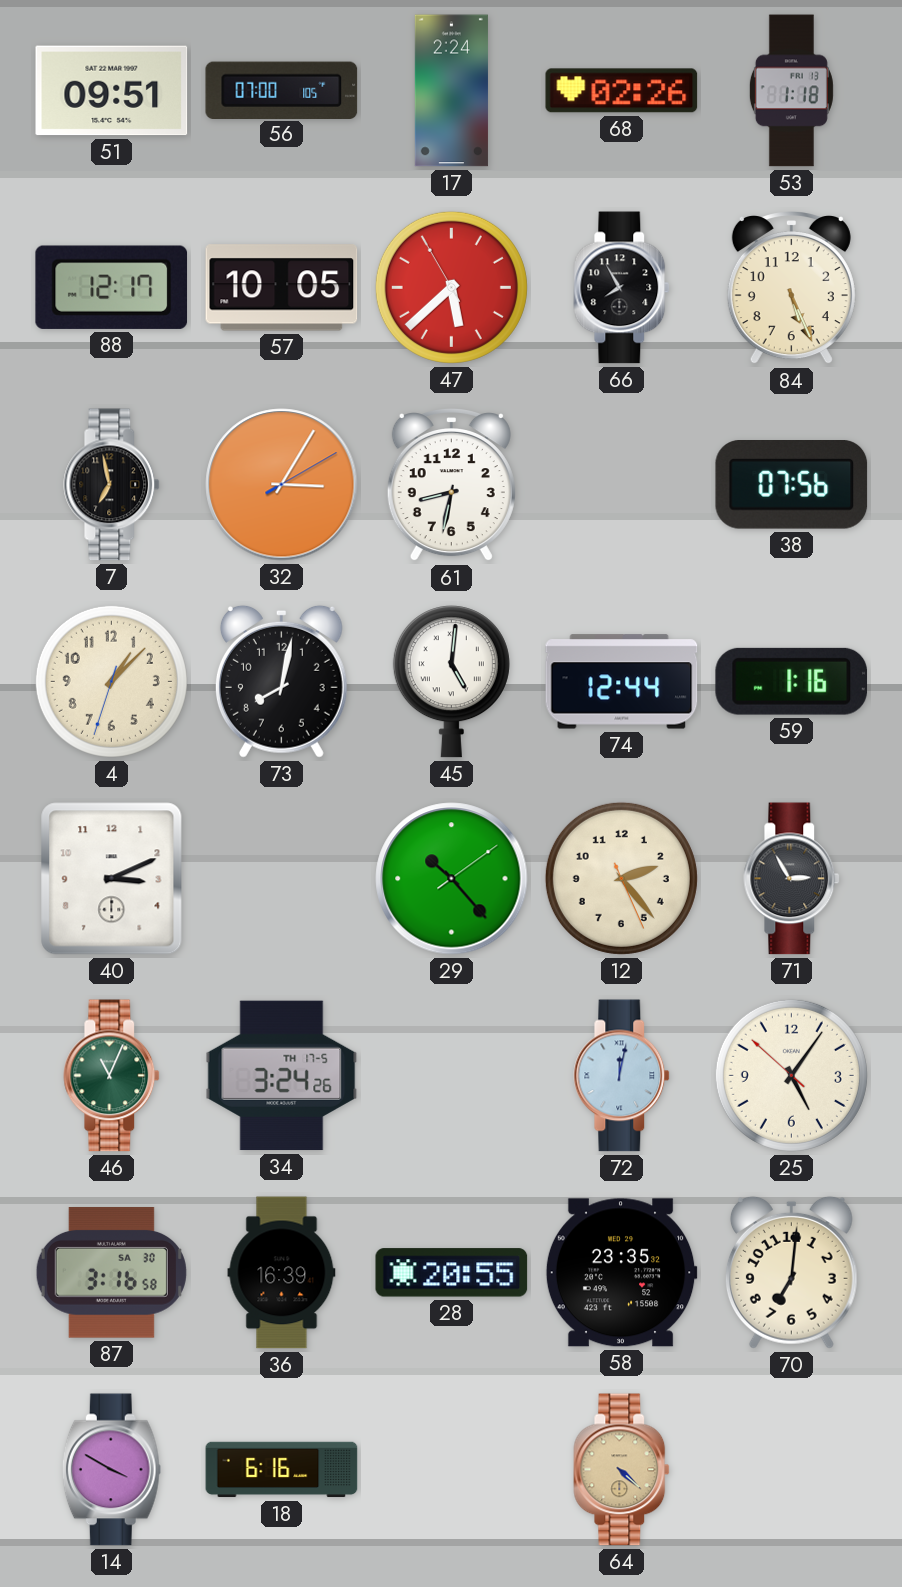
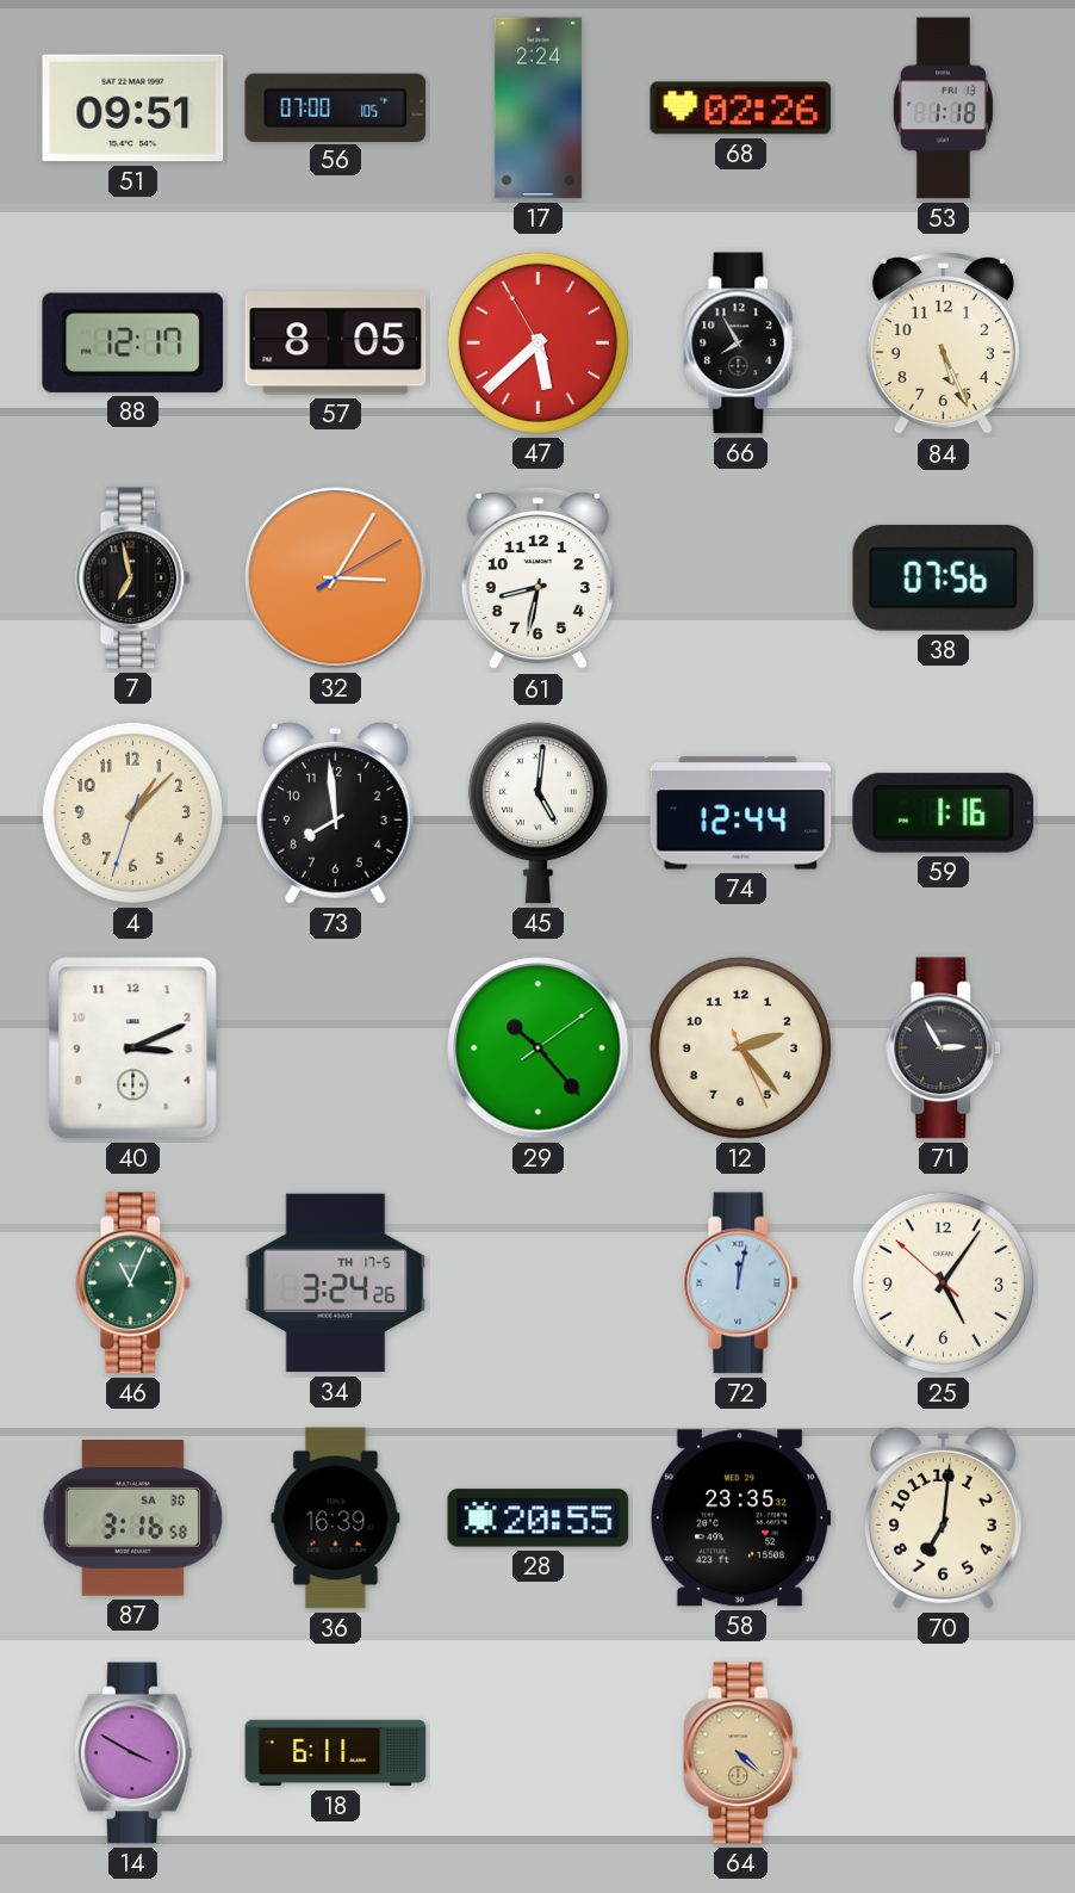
57: 10:05 -> 8:05 (336, 344)
73: 8:02 -> 7:59 (335, 812)
18: 6:16 -> 6:11 (336, 1753)
